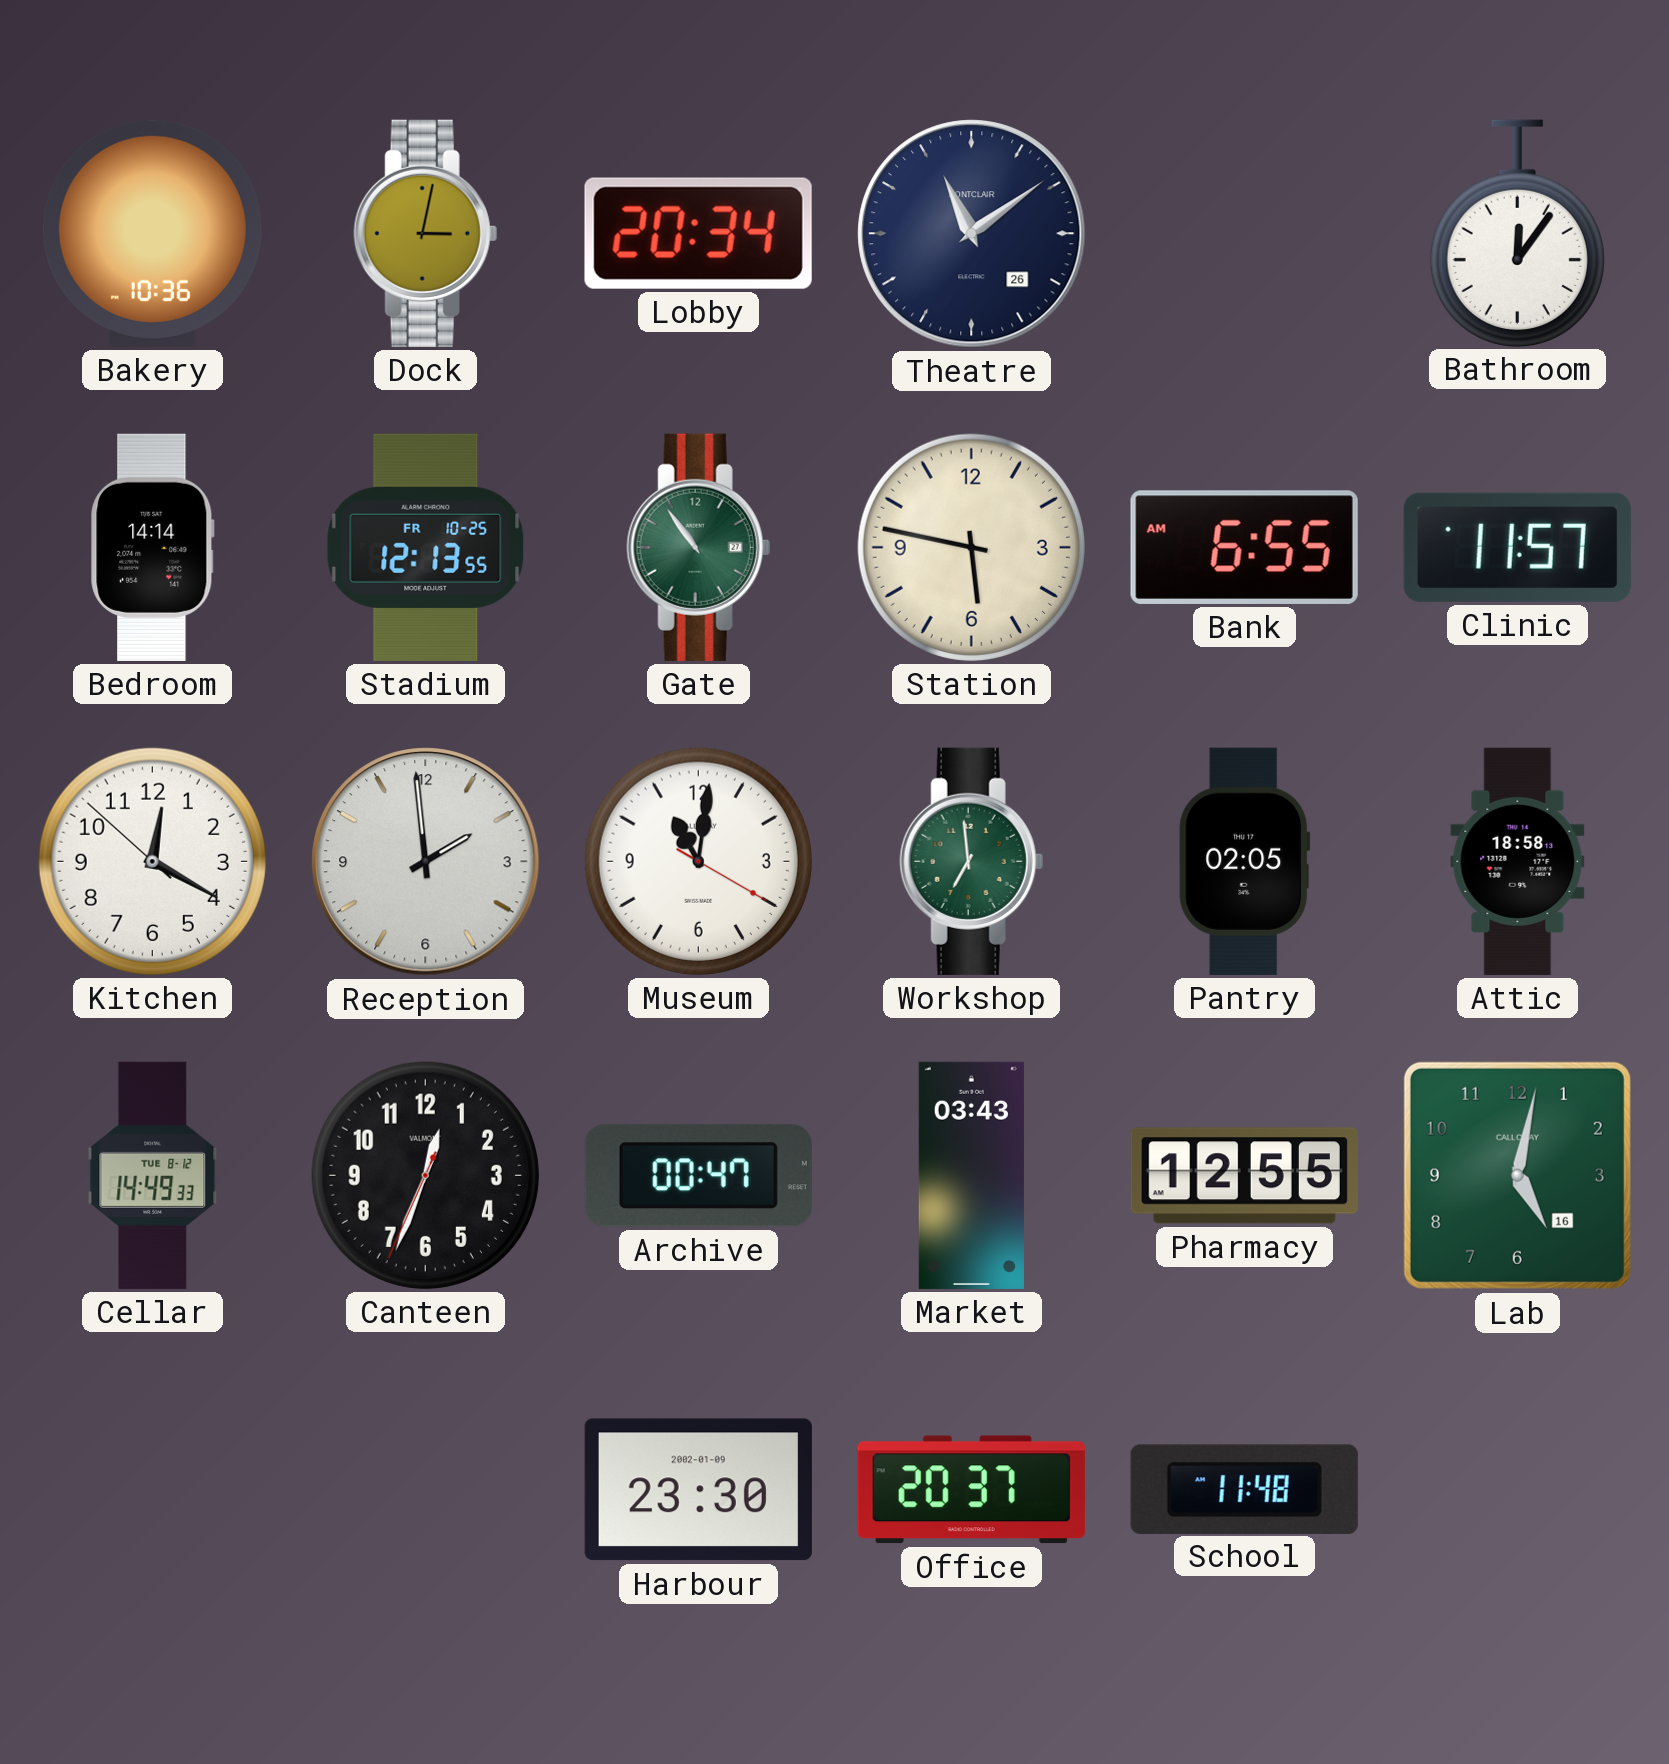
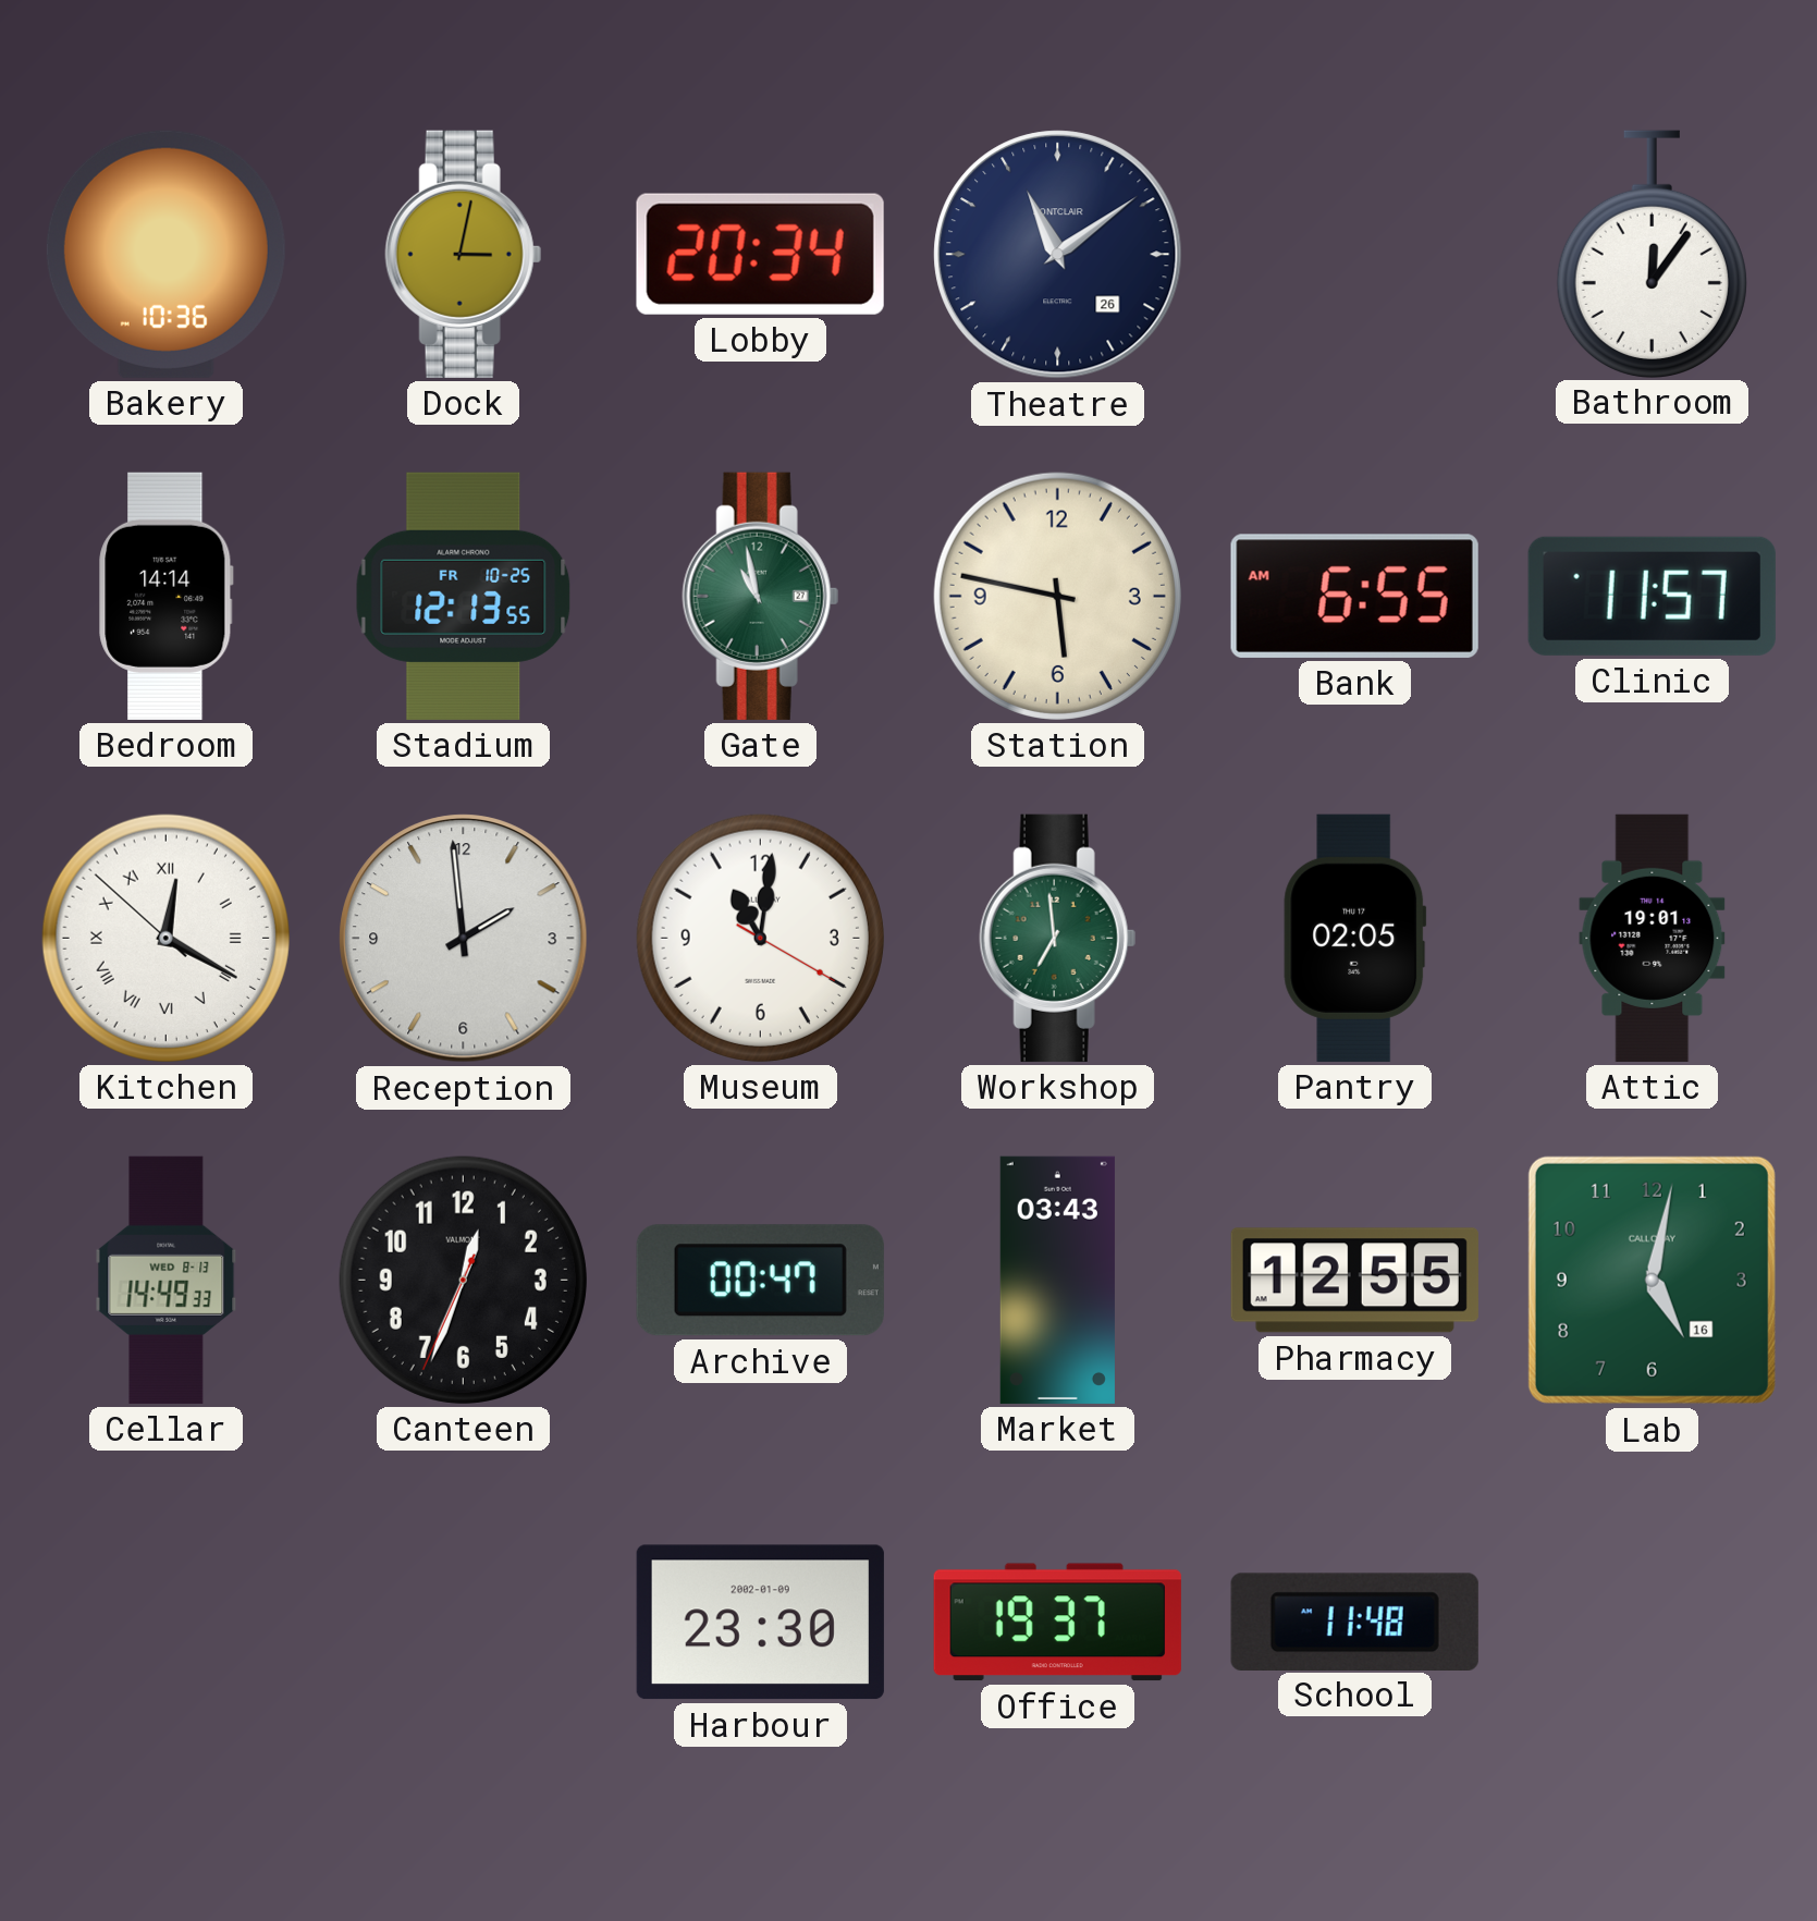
Gate: 10:54 -> 10:58 (760, 596)
Kitchen numerals: Arabic -> Roman (165, 938)
Attic: 18:58 -> 19:01 (1653, 938)
Cellar date: TUE 8-12 -> WED 8-13 (167, 1280)
Office: 20:37 -> 19:37 (1057, 1623)
